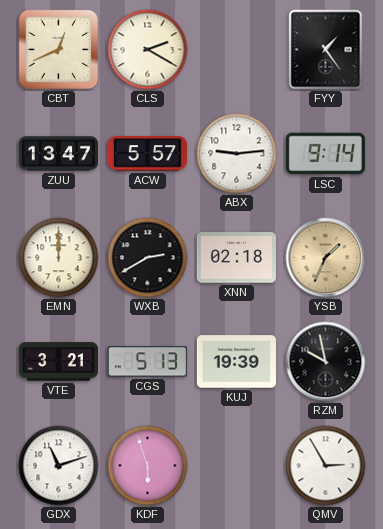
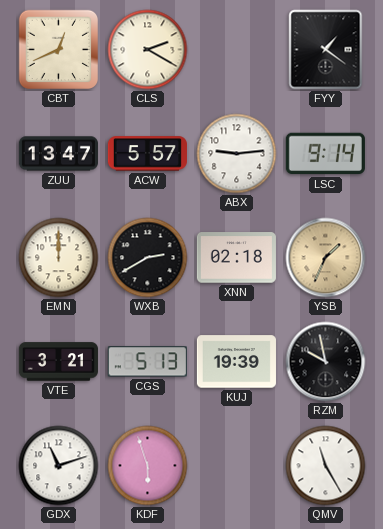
FYY: 1:24 -> 1:21 (326, 50)
QMV: 2:55 -> 11:25 (326, 466)
